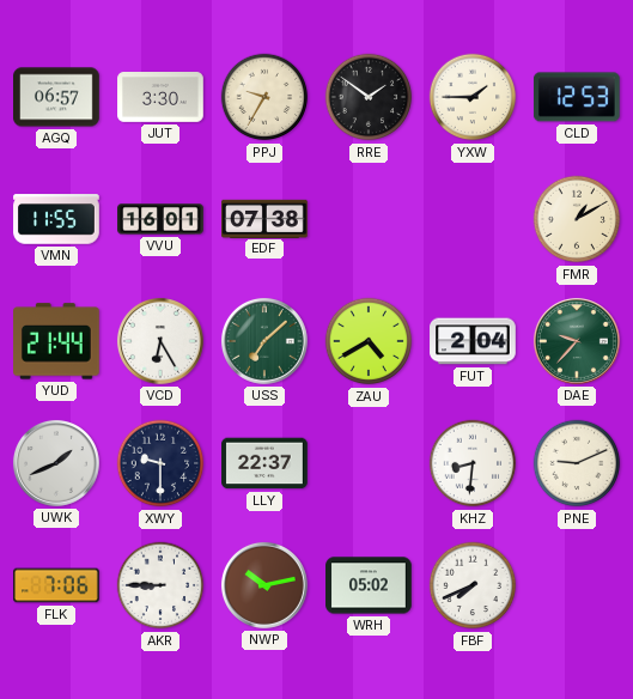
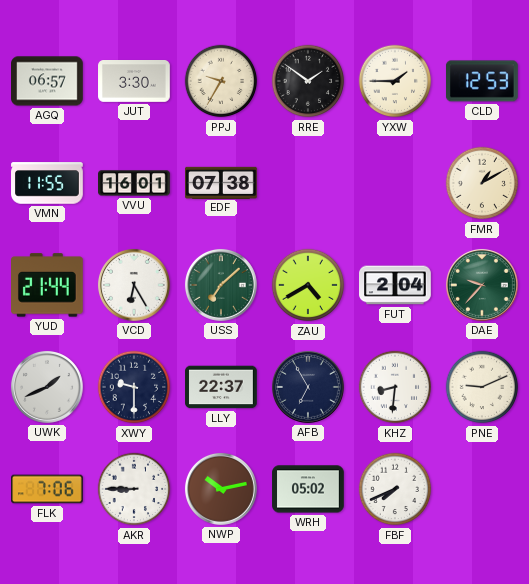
AFB: none -> 6:55 (308, 387)
